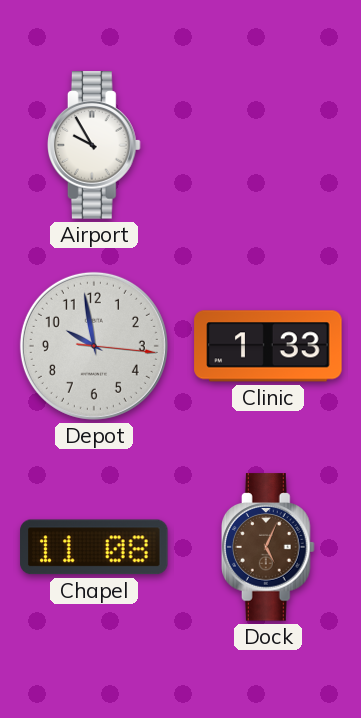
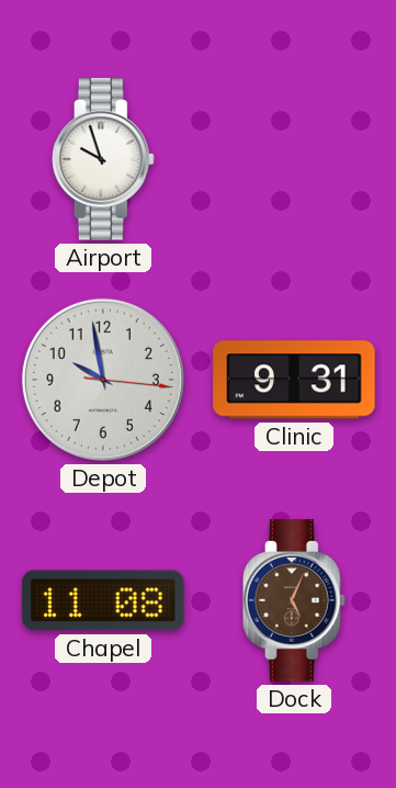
Airport: 9:55 -> 9:57 (104, 159)
Clinic: 1:33 -> 9:31 (294, 380)
